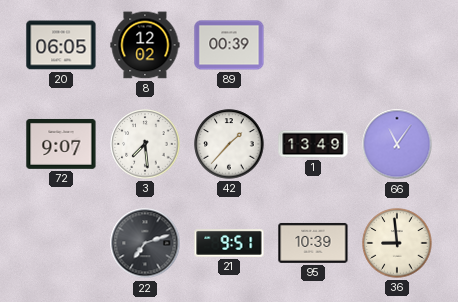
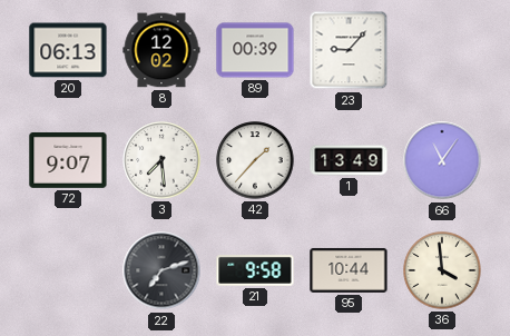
20: 06:05 -> 06:13 (68, 50)
23: none -> 9:07 (349, 50)
21: 9:51 -> 9:58 (255, 271)
95: 10:39 -> 10:44 (349, 270)
36: 8:59 -> 3:59 (442, 270)
